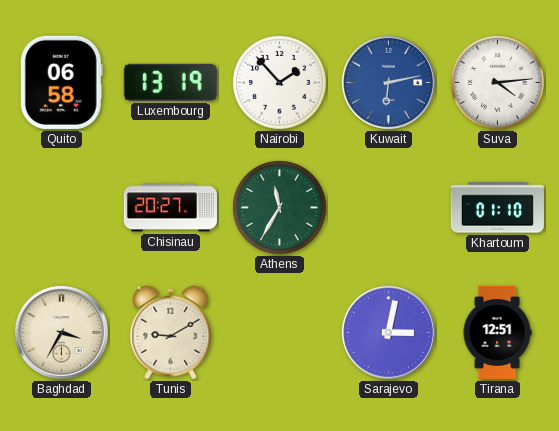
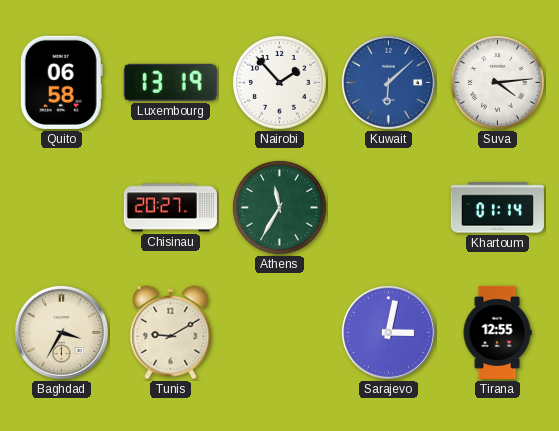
Kuwait: 6:13 -> 6:08 (388, 82)
Khartoum: 01:10 -> 01:14 (497, 208)
Tirana: 12:51 -> 12:55 (497, 332)
